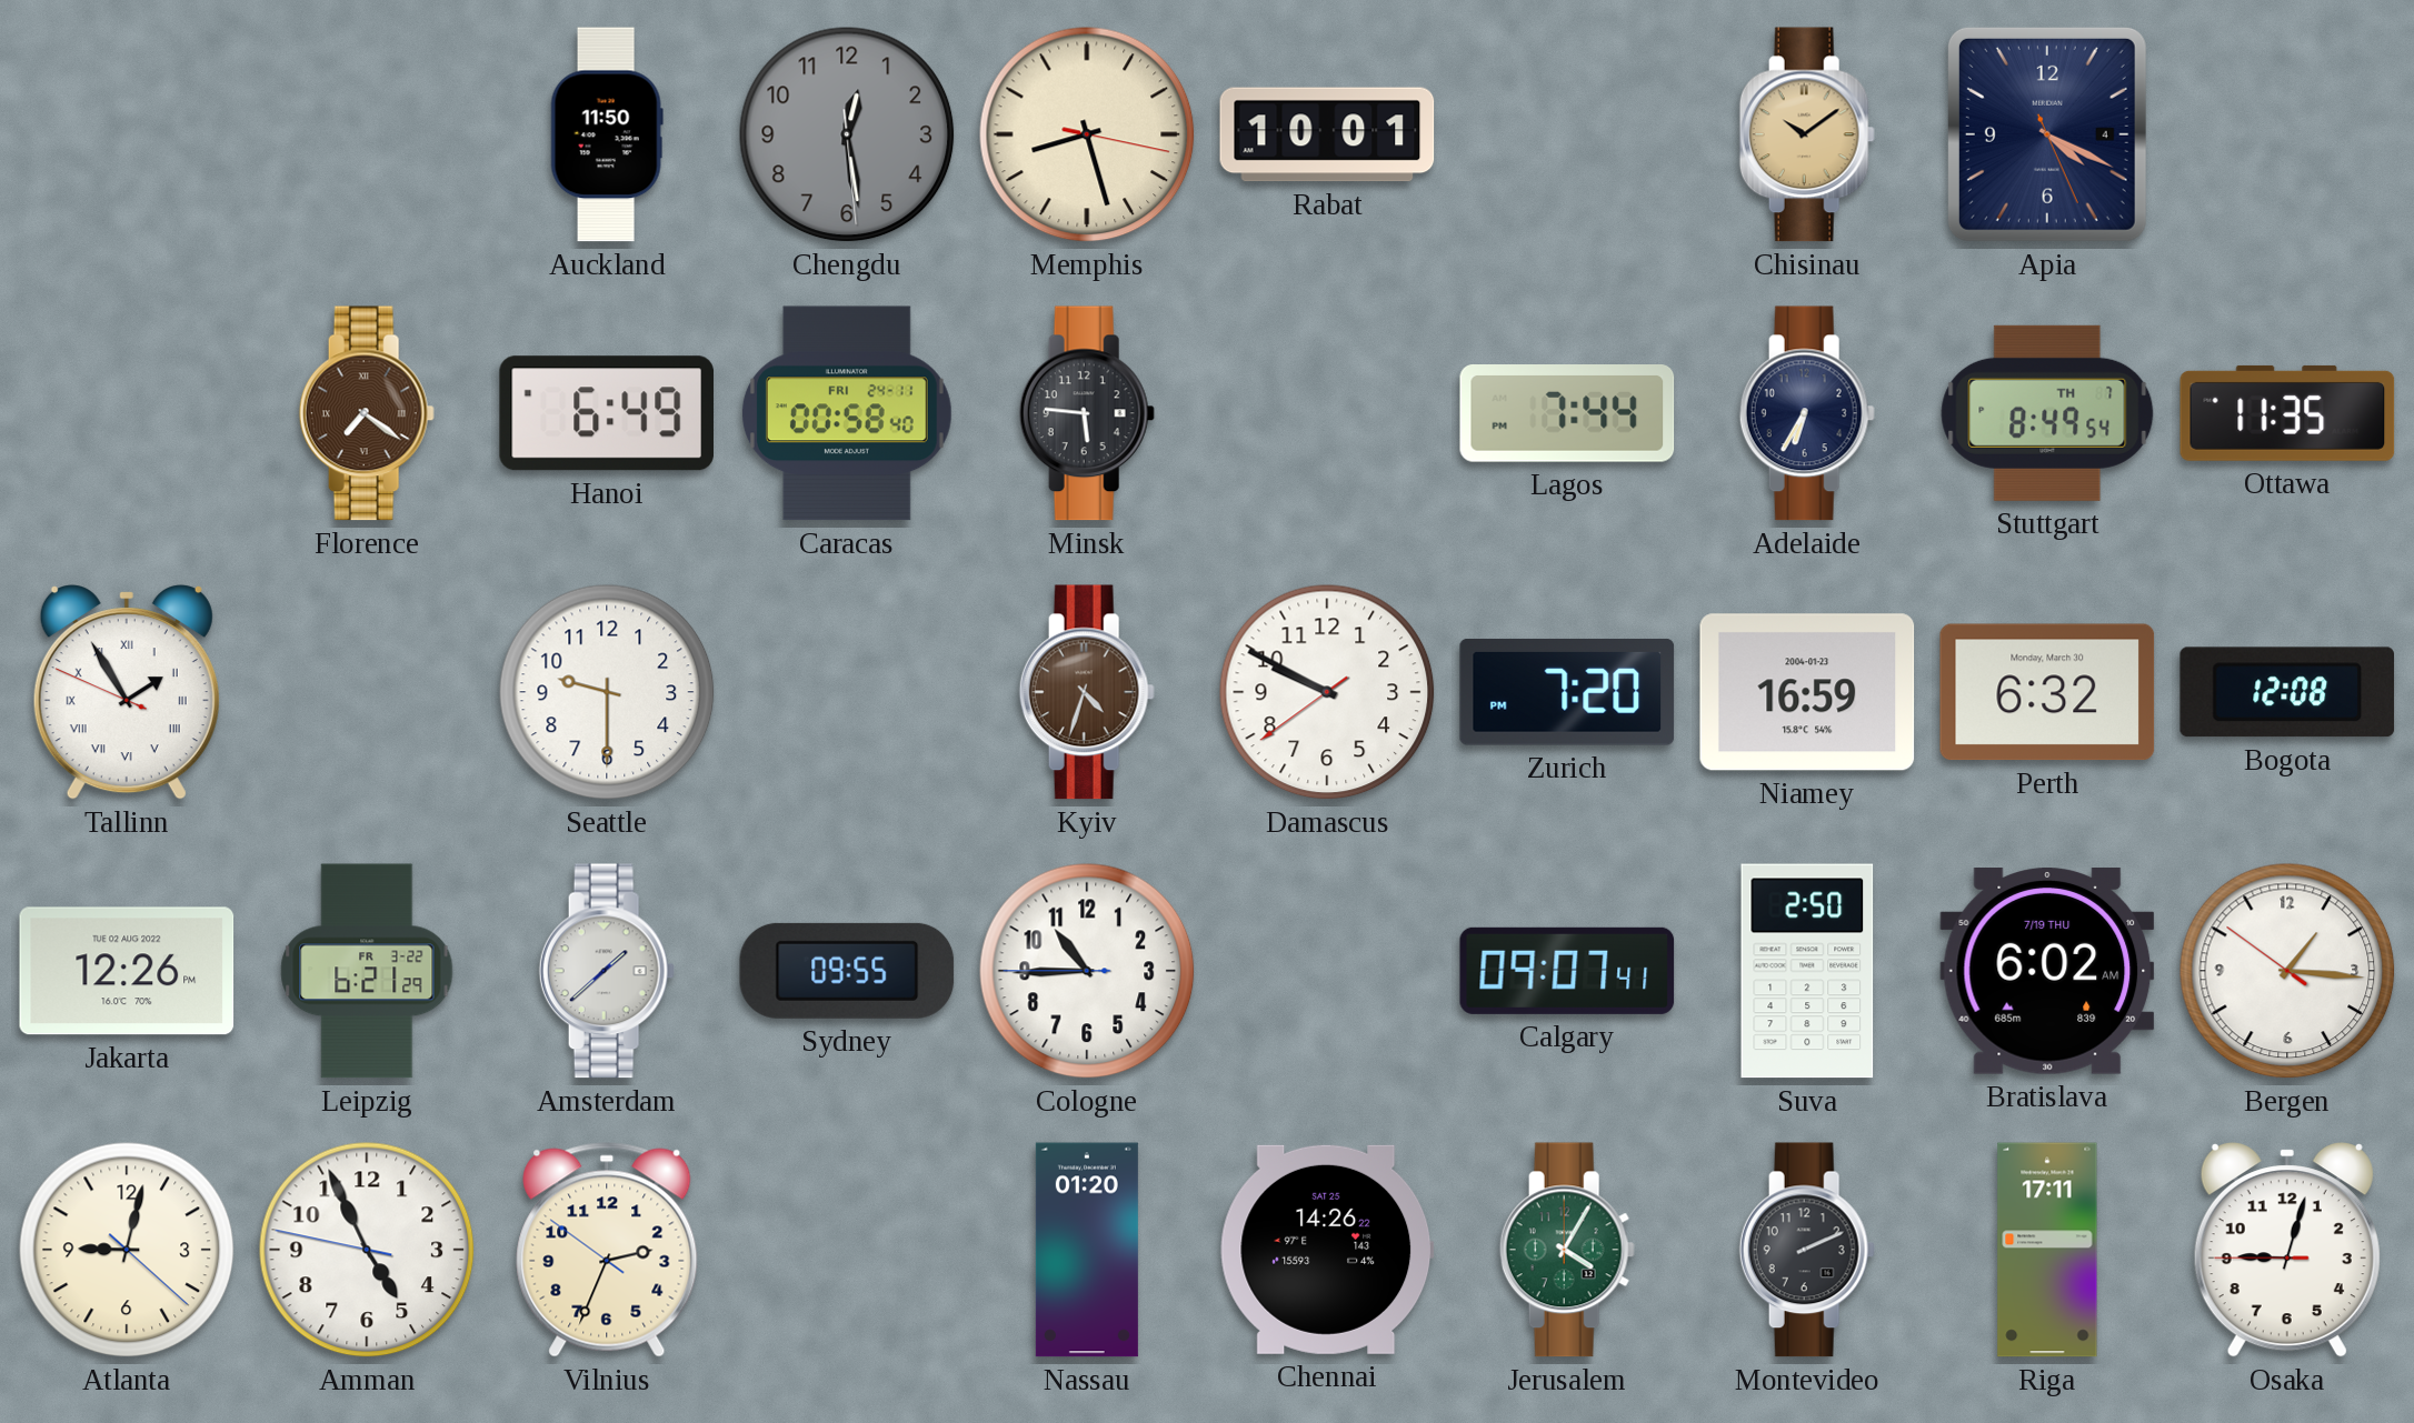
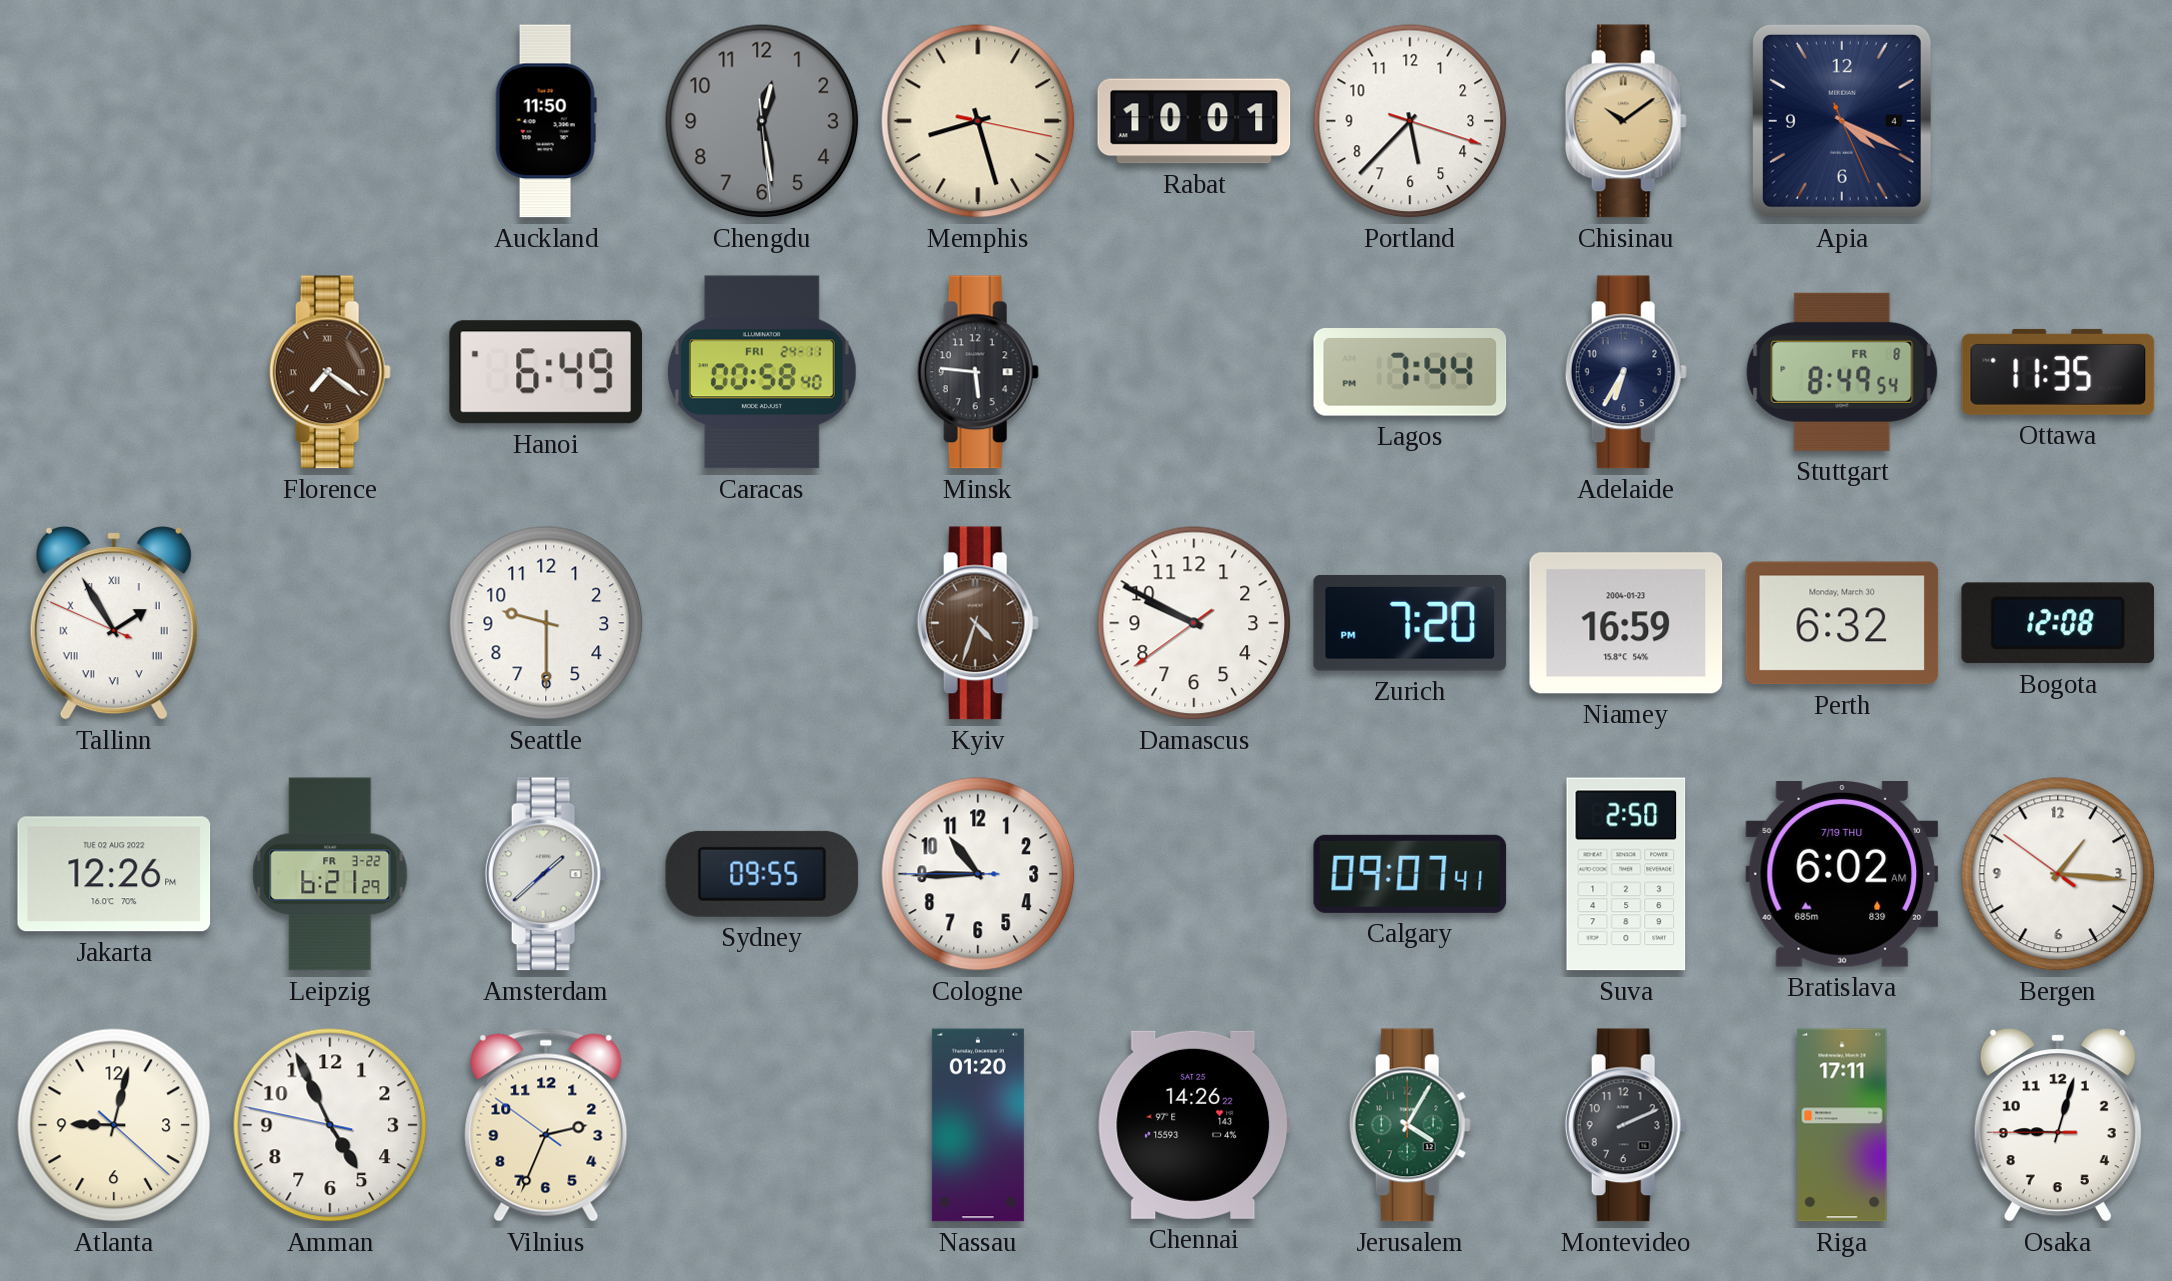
Portland: none -> 5:37 (1410, 121)
Stuttgart date: TH 7 -> FR 8 (1842, 372)
